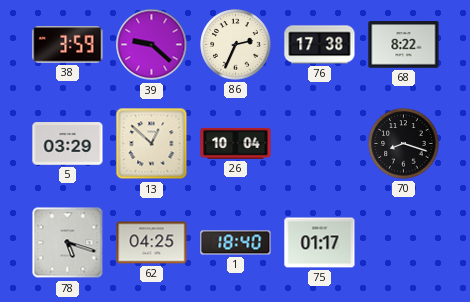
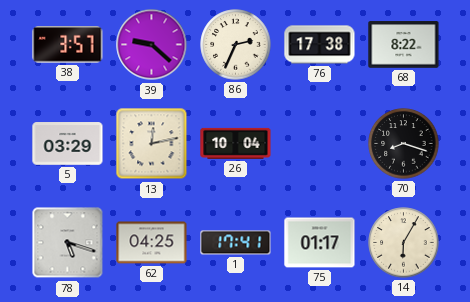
38: 3:59 -> 3:57 (68, 45)
13: 12:52 -> 12:13 (152, 144)
1: 18:40 -> 17:41 (236, 243)
14: none -> 6:05 (404, 243)
